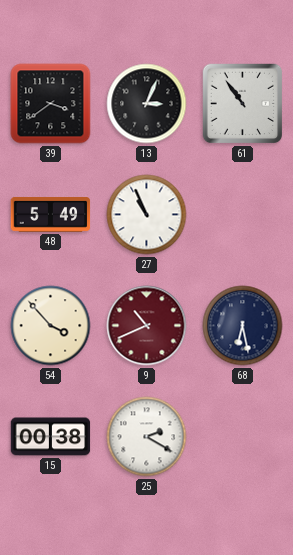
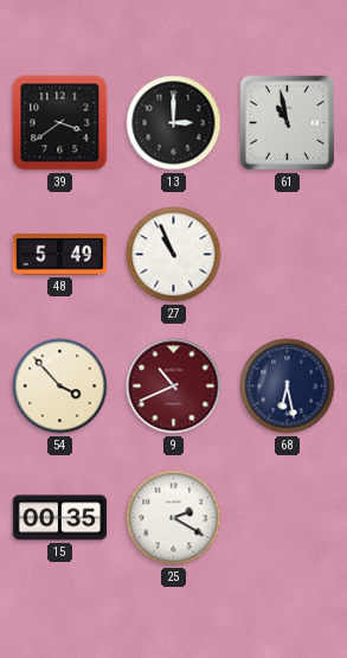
13: 3:04 -> 3:00 (174, 123)
61: 10:54 -> 10:58 (288, 123)
15: 00:38 -> 00:35 (60, 518)
